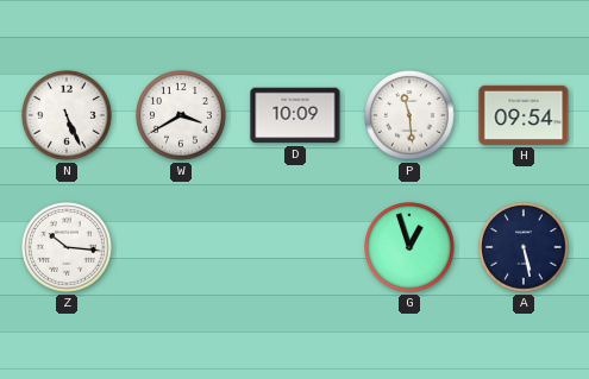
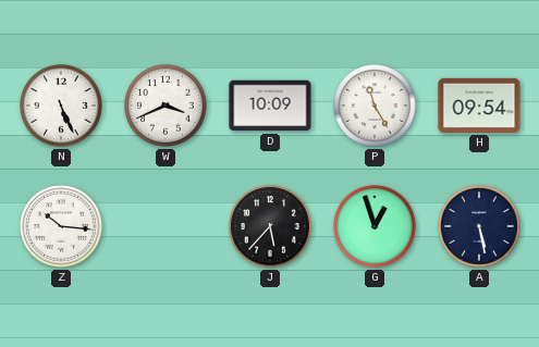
W: 3:40 -> 3:41 (166, 106)
P: 11:29 -> 11:25 (375, 106)
J: none -> 5:37 (270, 226)
